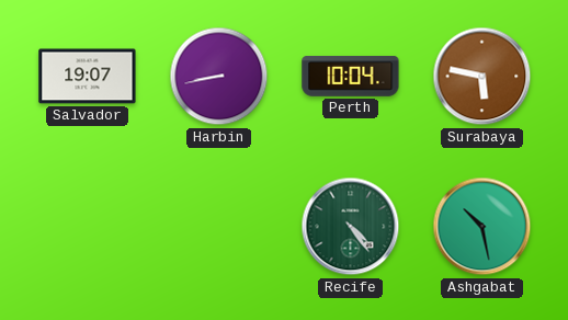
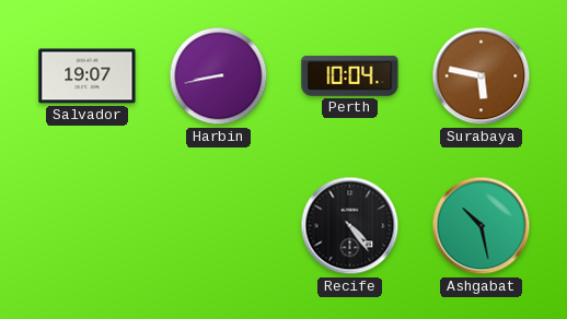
Recife dial: green -> black (350, 226)
